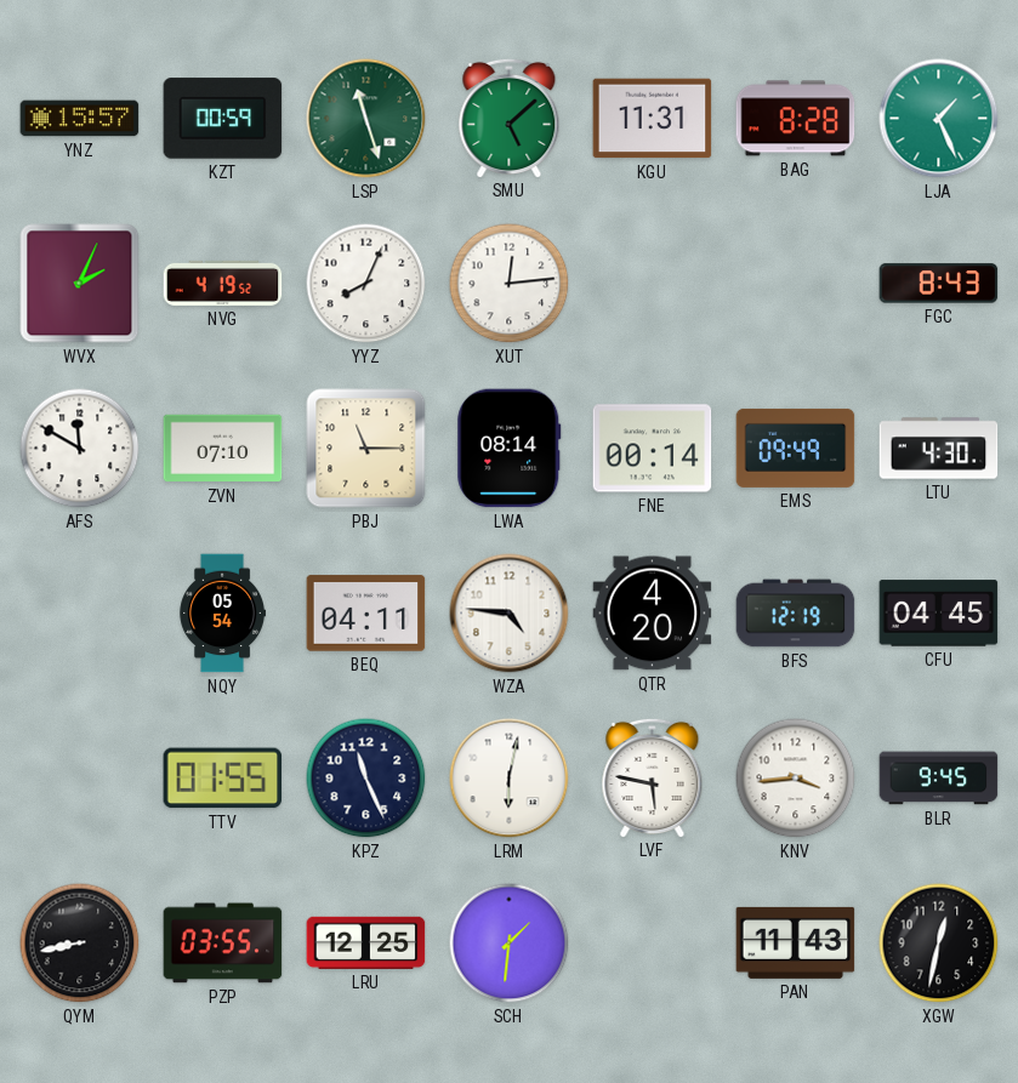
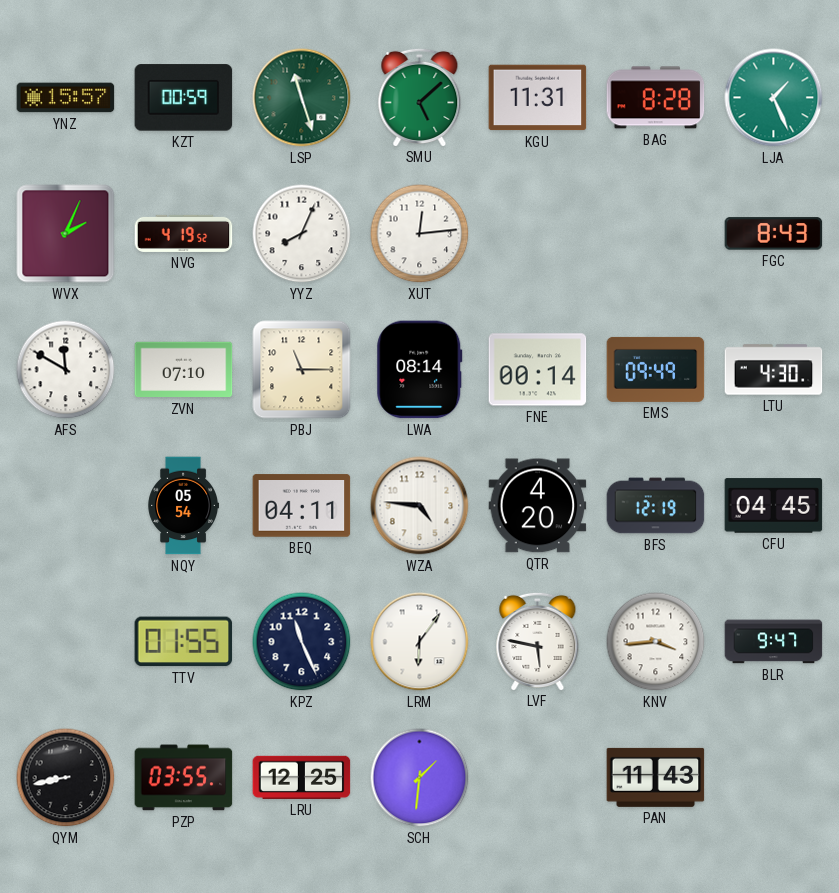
LRM: 6:02 -> 6:06 (420, 642)
BLR: 9:45 -> 9:47 (774, 642)
XGW: 12:32 -> none (939, 944)
